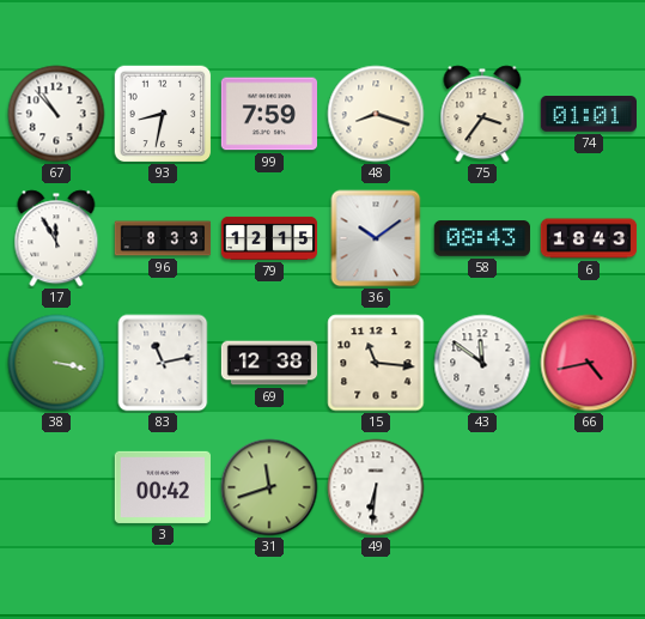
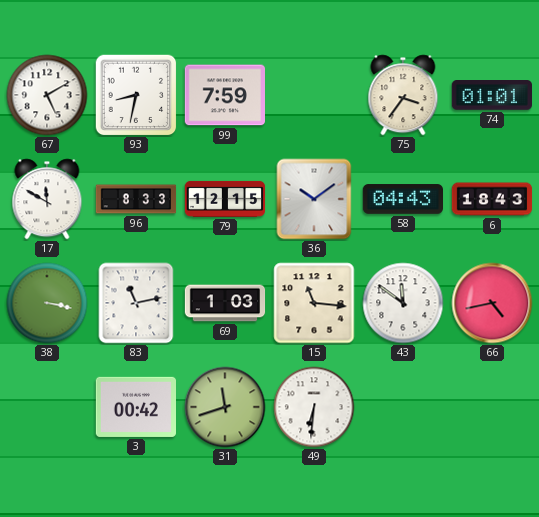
67: 10:53 -> 5:10 (47, 95)
48: 8:18 -> none (376, 114)
17: 11:55 -> 11:50 (47, 199)
58: 08:43 -> 04:43 (402, 199)
69: 12:38 -> 1:03 (225, 303)
